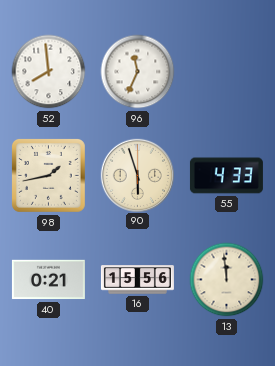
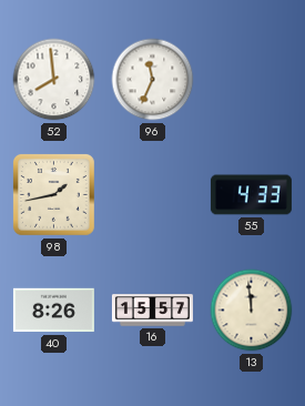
90: 5:57 -> none (137, 175)
40: 0:21 -> 8:26 (53, 311)
16: 15:56 -> 15:57 (152, 311)
